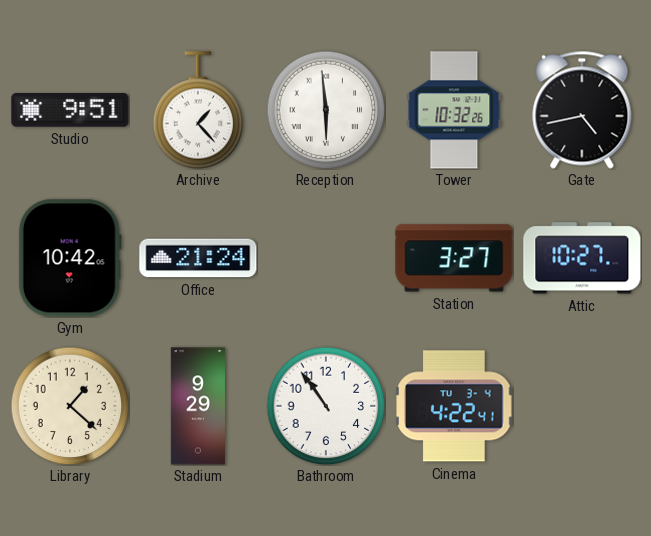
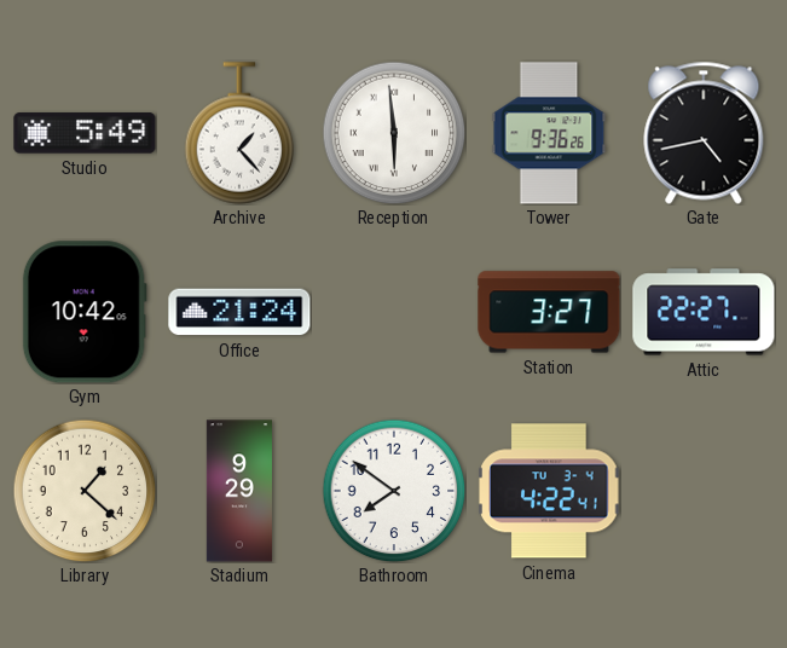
Studio: 9:51 -> 5:49 (85, 133)
Tower: 10:32 -> 9:36 (549, 133)
Attic: 10:27 -> 22:27 (704, 312)
Bathroom: 10:54 -> 7:51 (394, 491)
